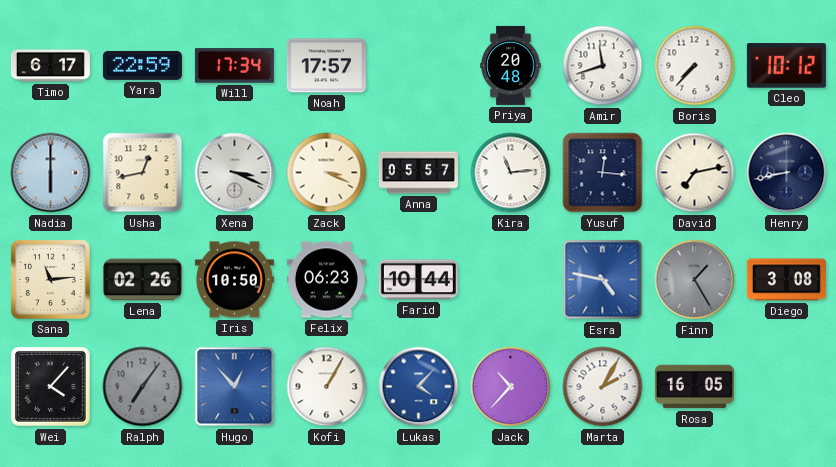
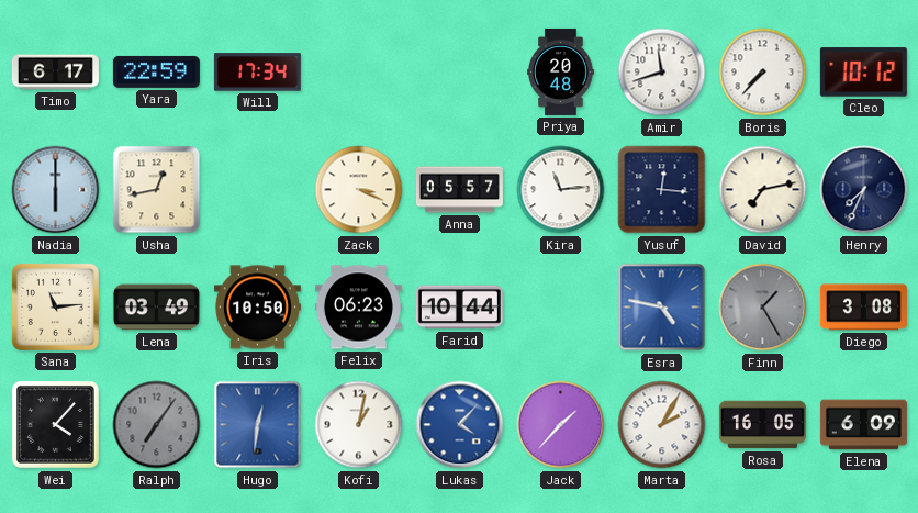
Noah: 17:57 -> none (326, 66)
Xena: 3:19 -> none (235, 173)
Henry: 8:43 -> 7:34 (864, 190)
Lena: 02:26 -> 03:49 (156, 308)
Hugo: 12:53 -> 12:31 (258, 425)
Kofi: 1:05 -> 1:02 (359, 425)
Jack: 10:37 -> 1:37 (561, 425)
Elena: none -> 6:09 (863, 425)
